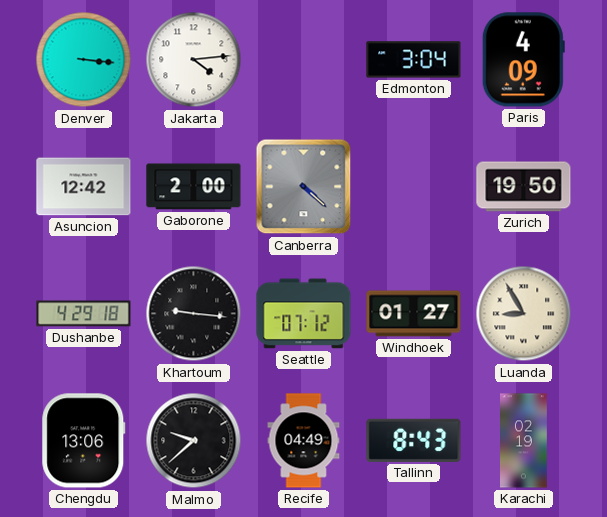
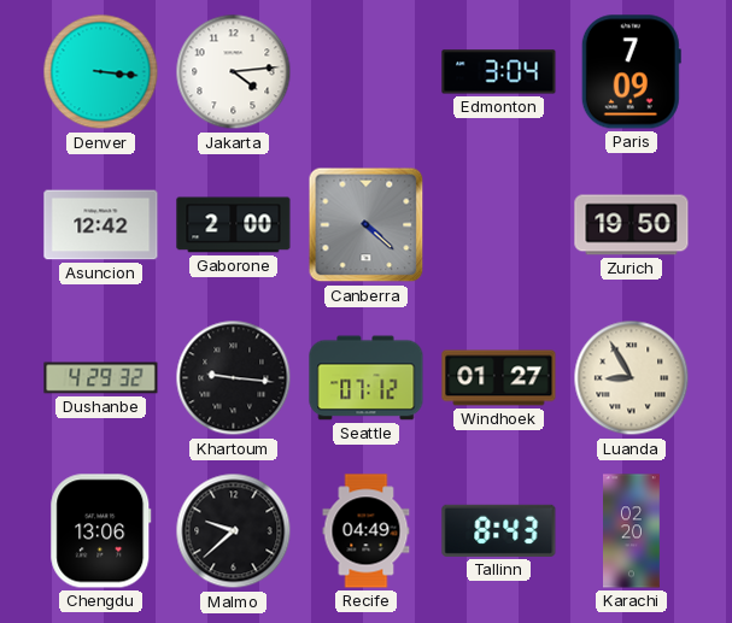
Paris: 4:09 -> 7:09 (631, 72)
Dushanbe: 4:29:18 -> 4:29:32 (101, 378)
Karachi: 02:19 -> 02:20 (632, 531)
